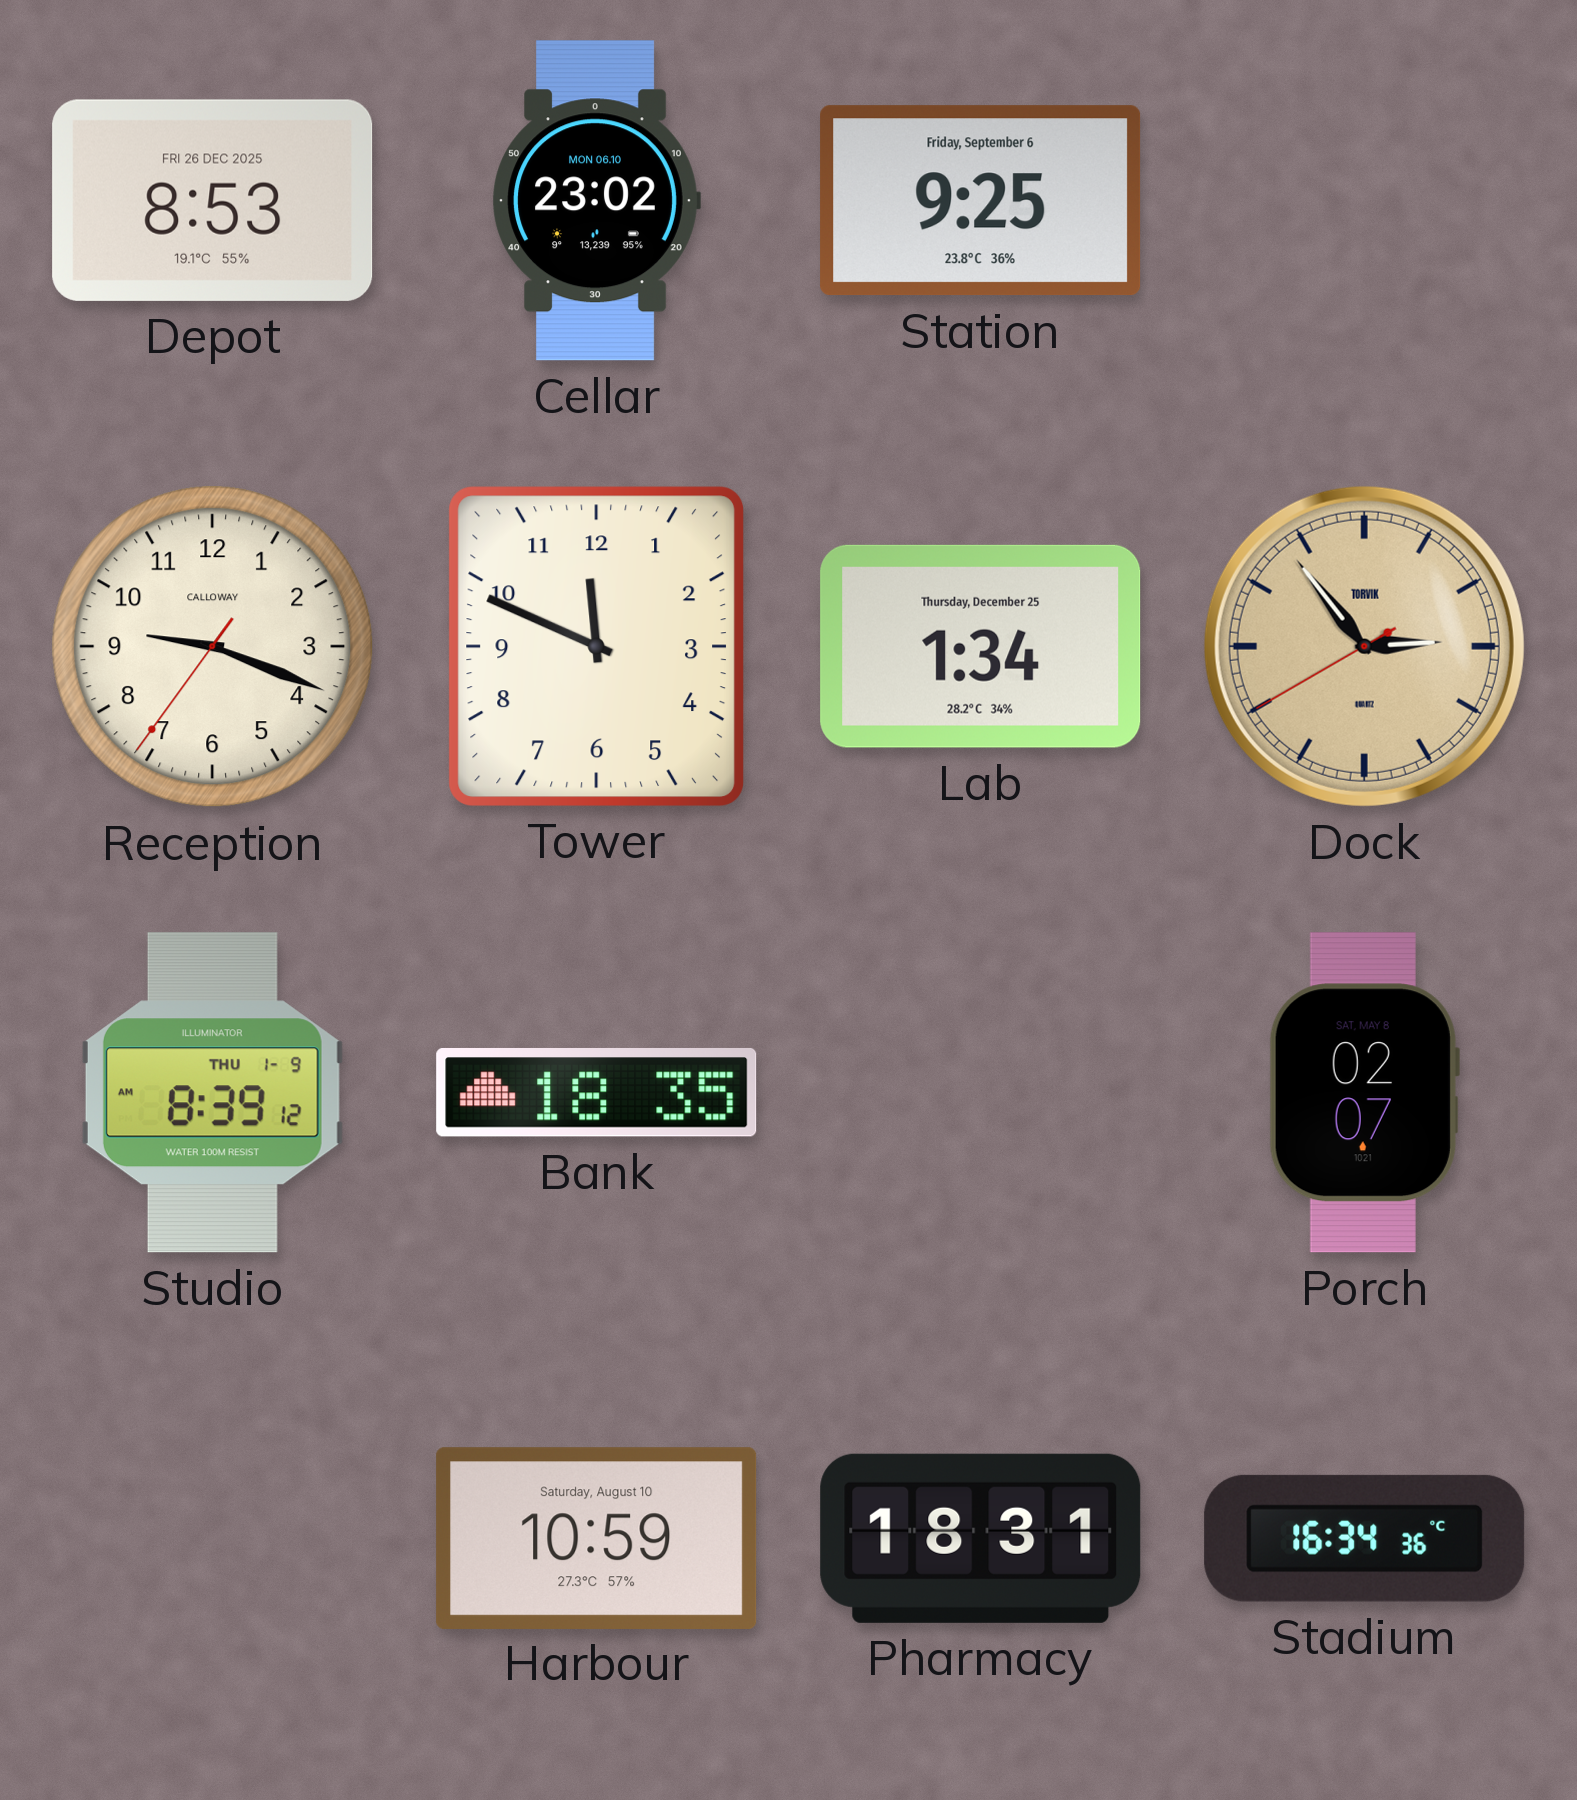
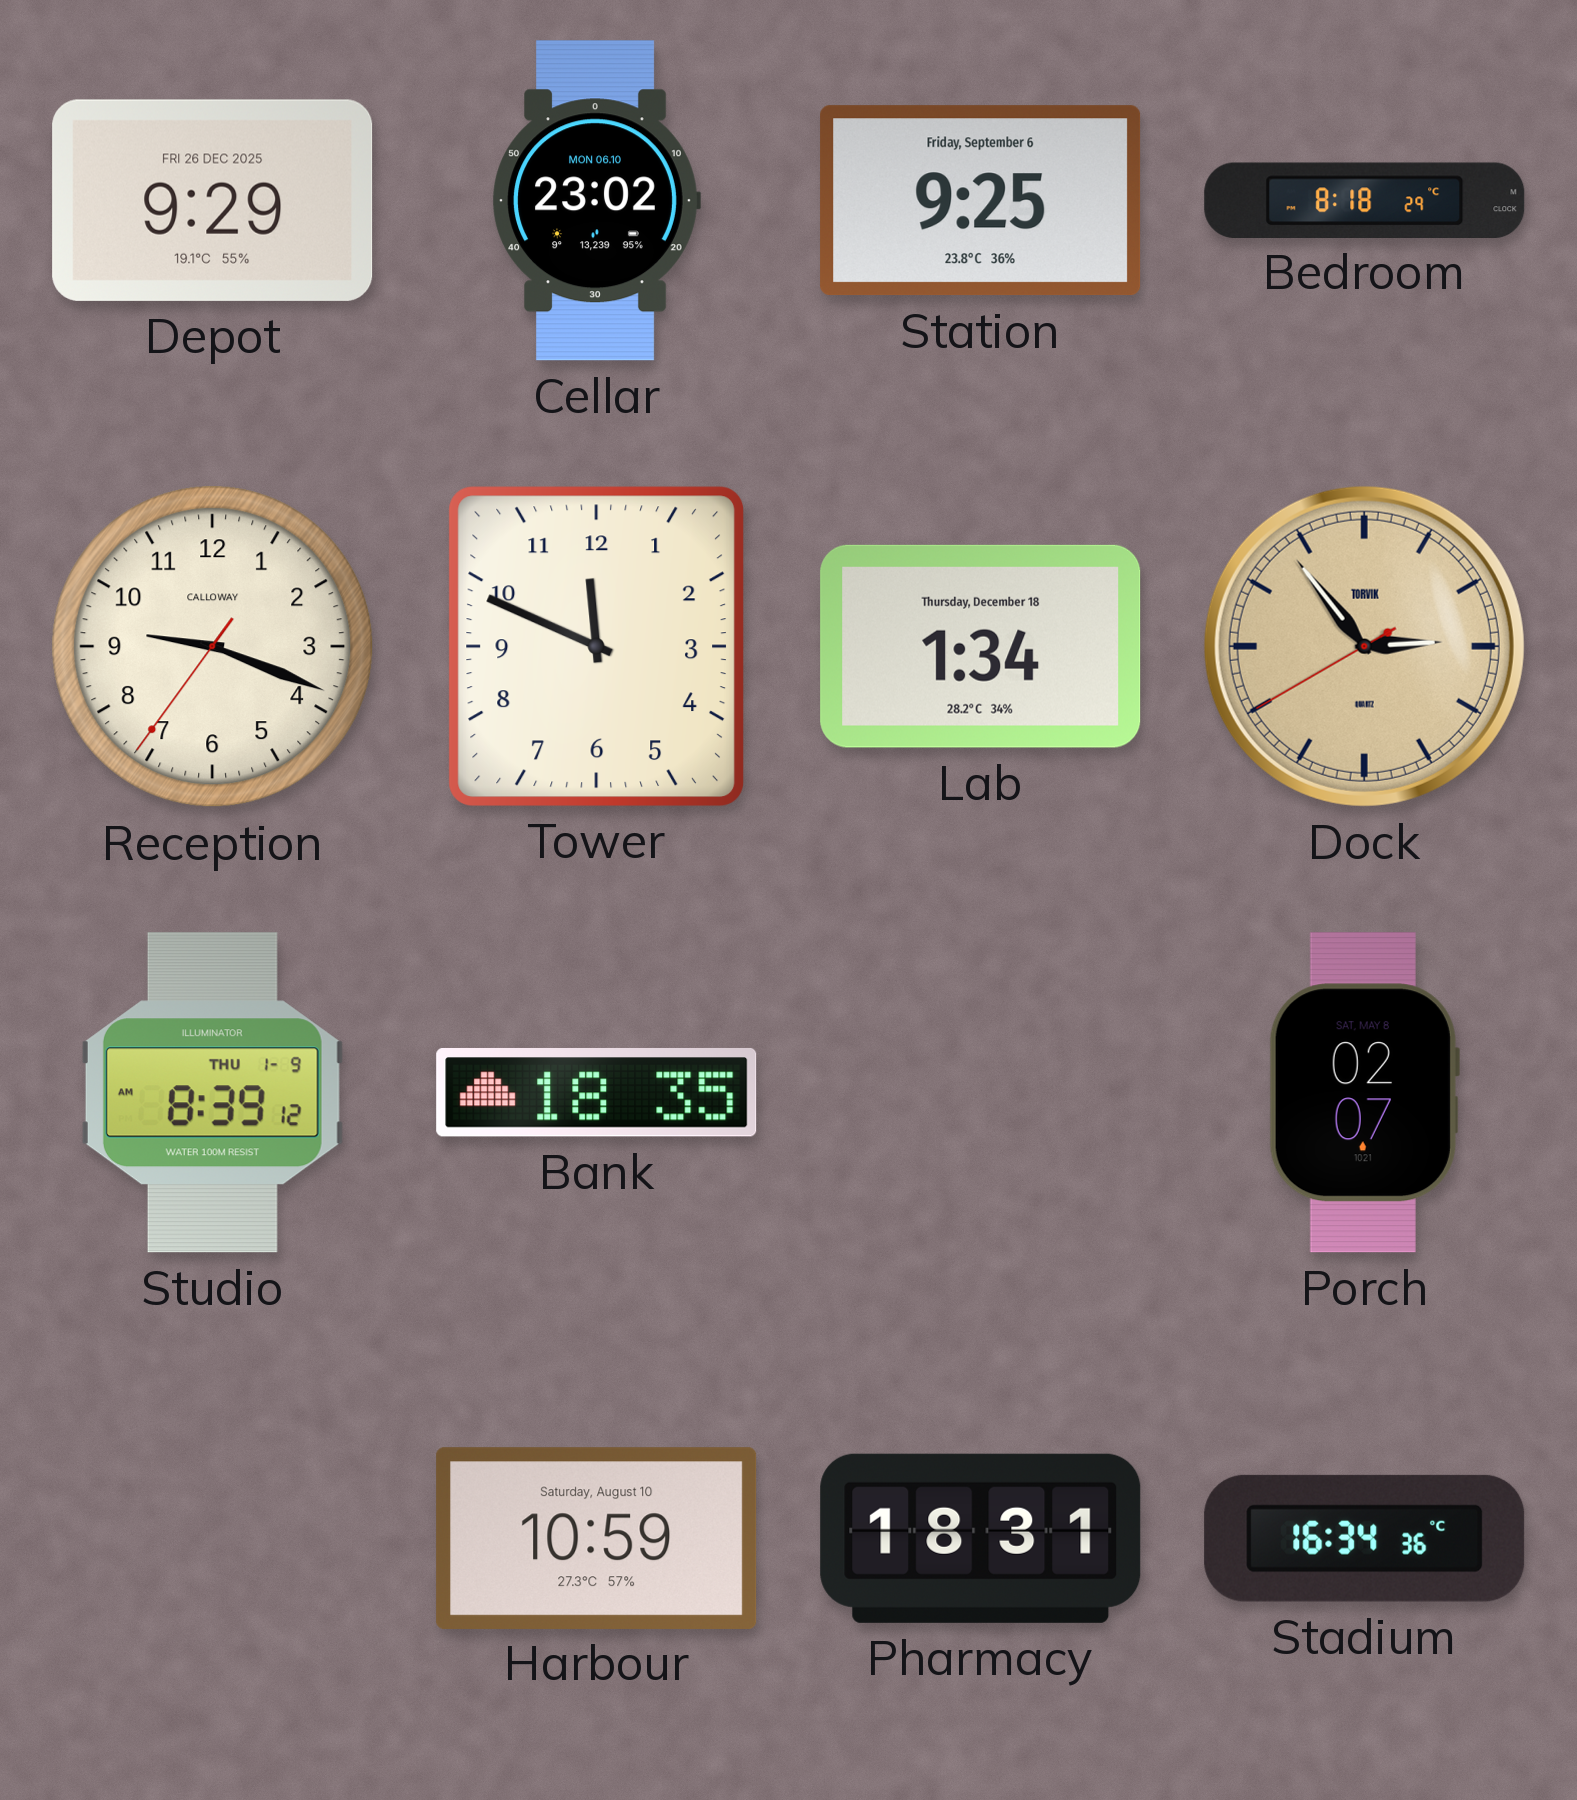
Depot: 8:53 -> 9:29 (213, 200)
Bedroom: none -> 8:18 (1365, 200)
Lab date: Thursday, December 25 -> Thursday, December 18 (981, 646)
